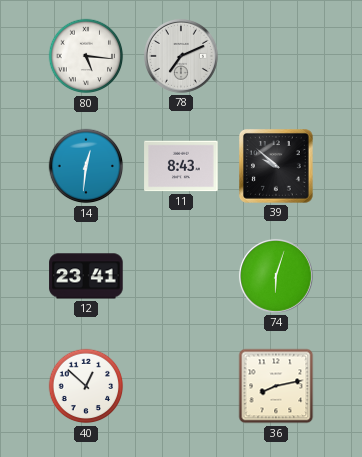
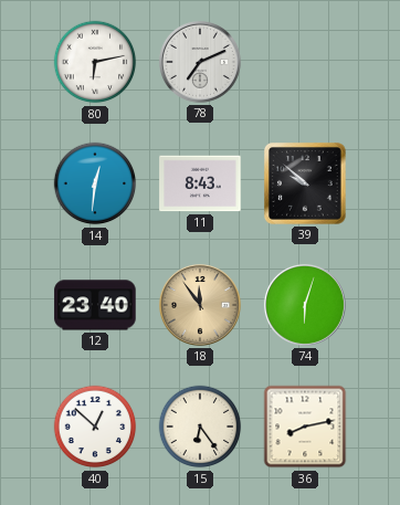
80: 5:16 -> 6:13 (95, 62)
12: 23:41 -> 23:40 (95, 305)
18: none -> 11:54 (200, 305)
15: none -> 6:24 (200, 427)
